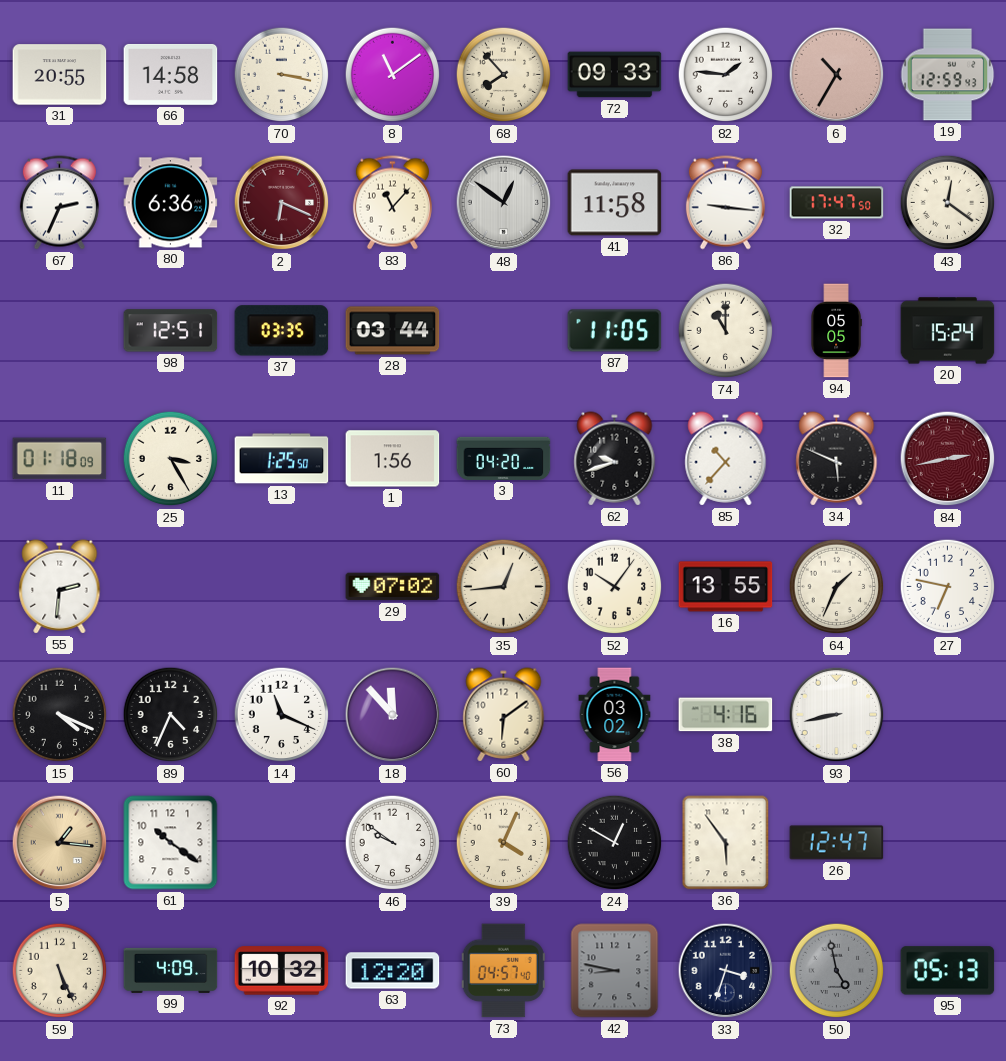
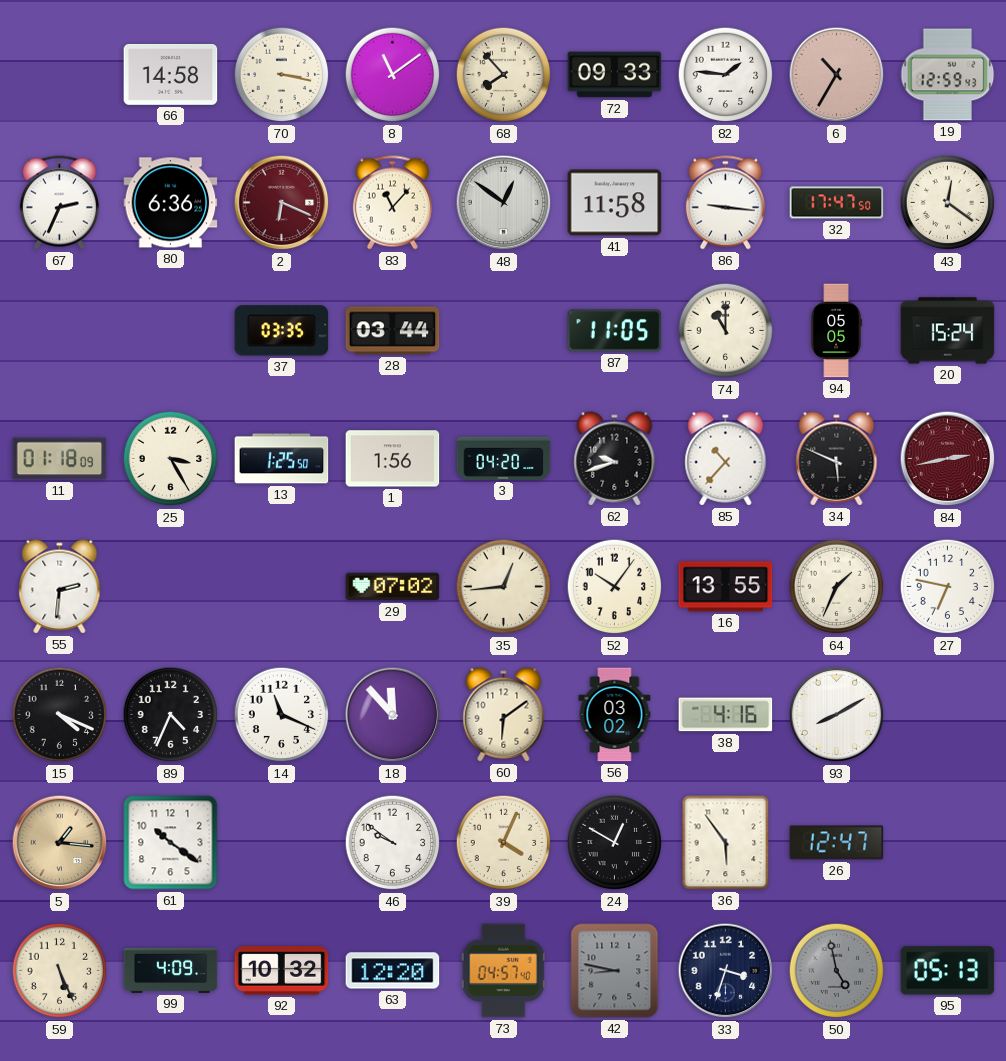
31: 20:55 -> none (60, 75)
98: 12:51 -> none (171, 331)
93: 8:43 -> 8:10 (837, 715)
